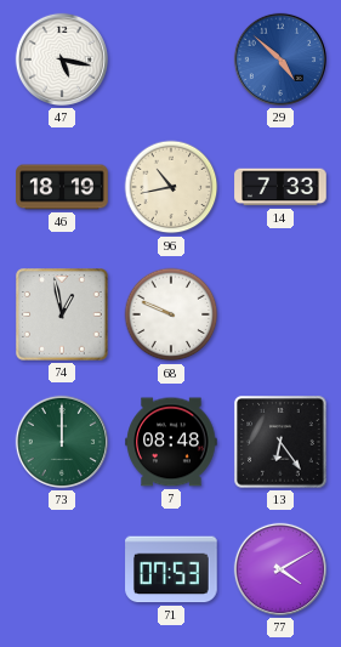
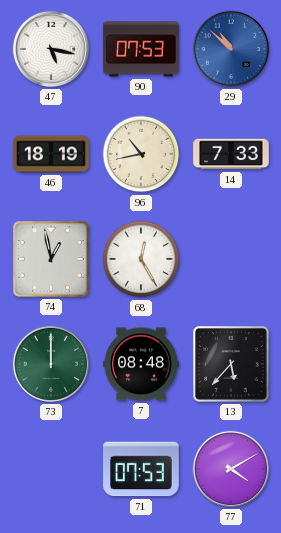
90: none -> 07:53 (141, 49)
29: 4:52 -> 10:52 (231, 49)
68: 9:49 -> 12:25 (141, 259)
13: 6:24 -> 5:37 (231, 364)
